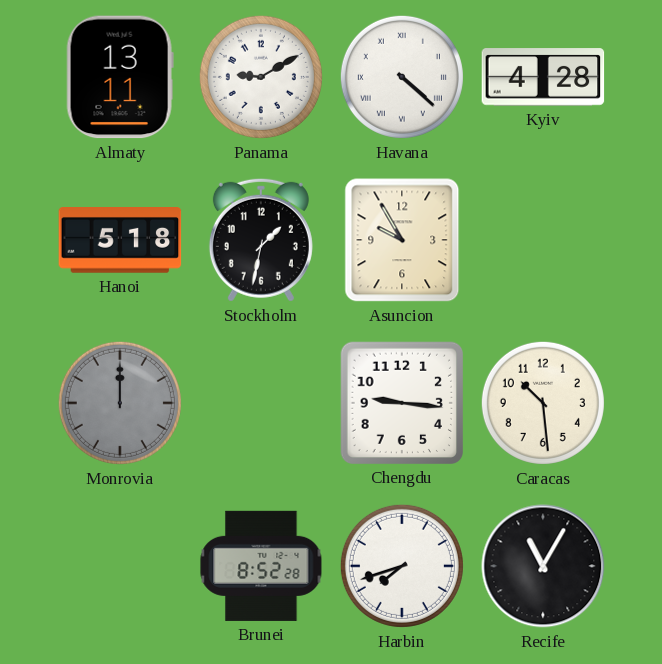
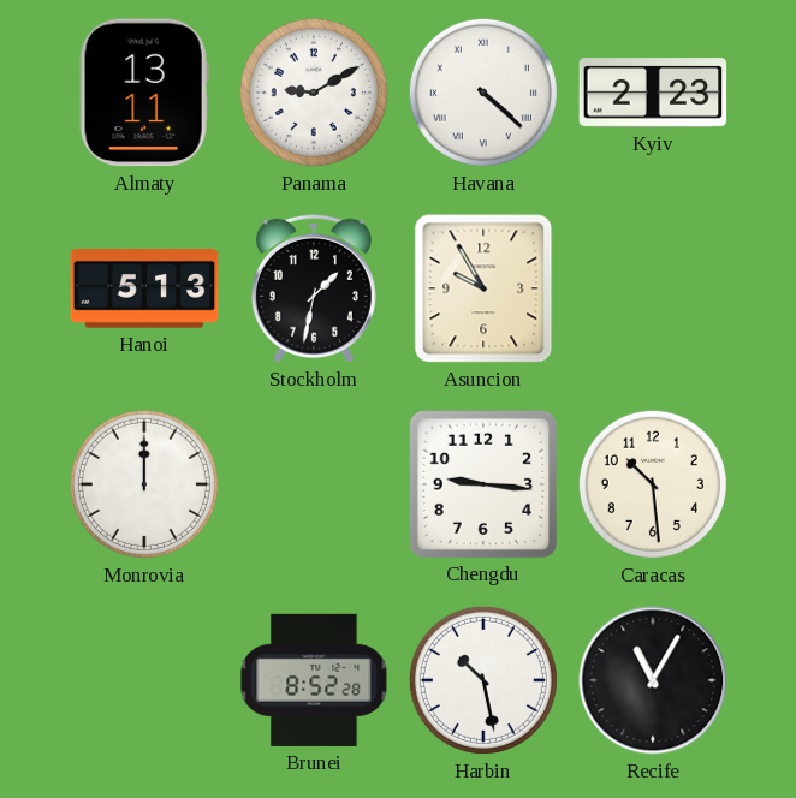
Kyiv: 4:28 -> 2:23 (653, 93)
Hanoi: 5:18 -> 5:13 (144, 290)
Monrovia dial: grey -> white (144, 484)
Harbin: 7:42 -> 10:28 (483, 680)
